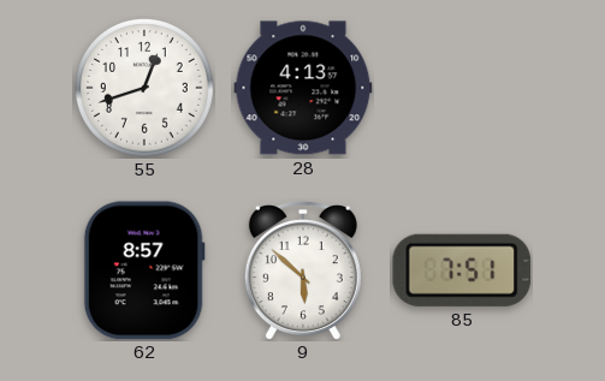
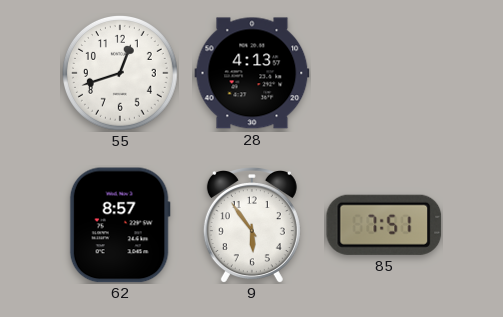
9: 5:52 -> 5:54 (252, 225)
